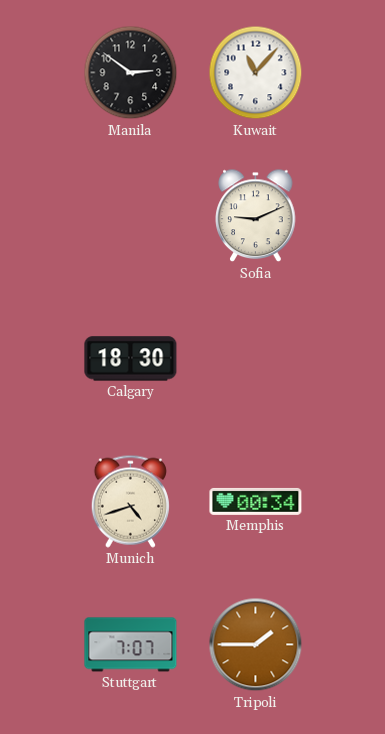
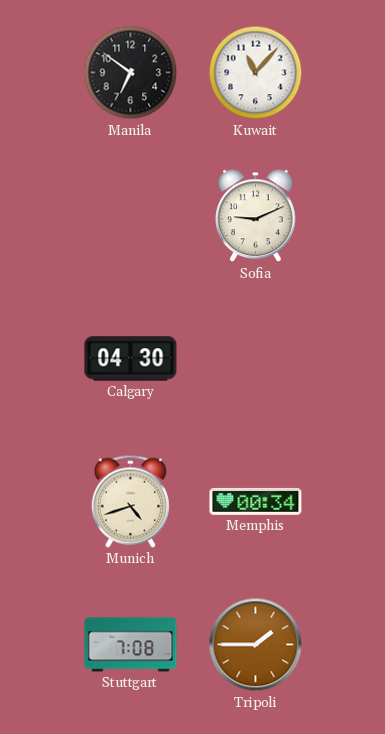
Manila: 2:51 -> 6:51 (131, 73)
Calgary: 18:30 -> 04:30 (131, 359)
Stuttgart: 7:07 -> 7:08 (131, 645)
